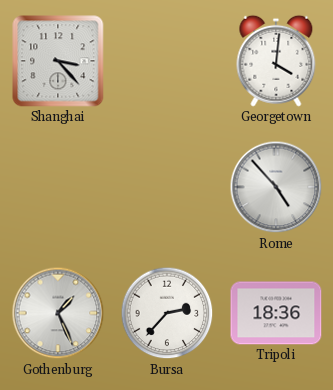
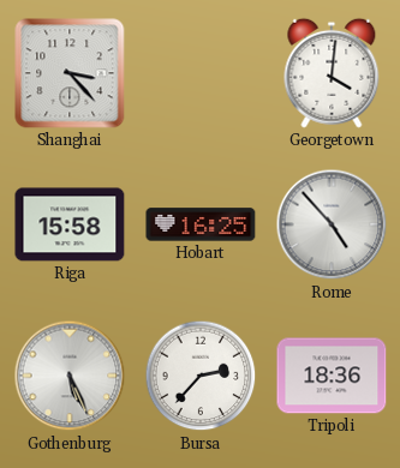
Riga: none -> 15:58 (70, 224)
Hobart: none -> 16:25 (201, 224)
Gothenburg: 1:26 -> 5:26 (70, 376)
